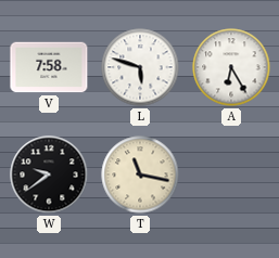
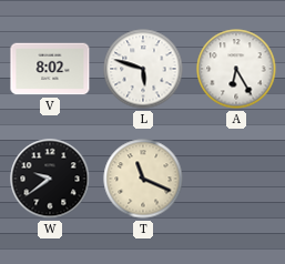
V: 7:58 -> 8:02 (50, 69)
T: 11:17 -> 11:19 (143, 179)
